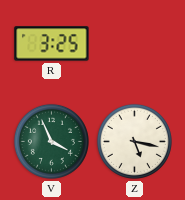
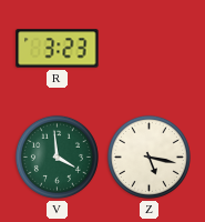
R: 3:25 -> 3:23 (58, 49)
V: 3:56 -> 3:59 (57, 157)
